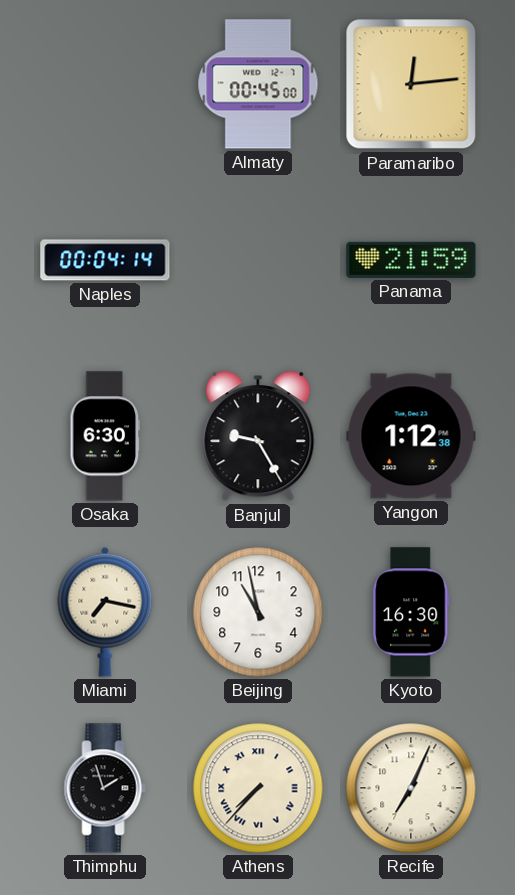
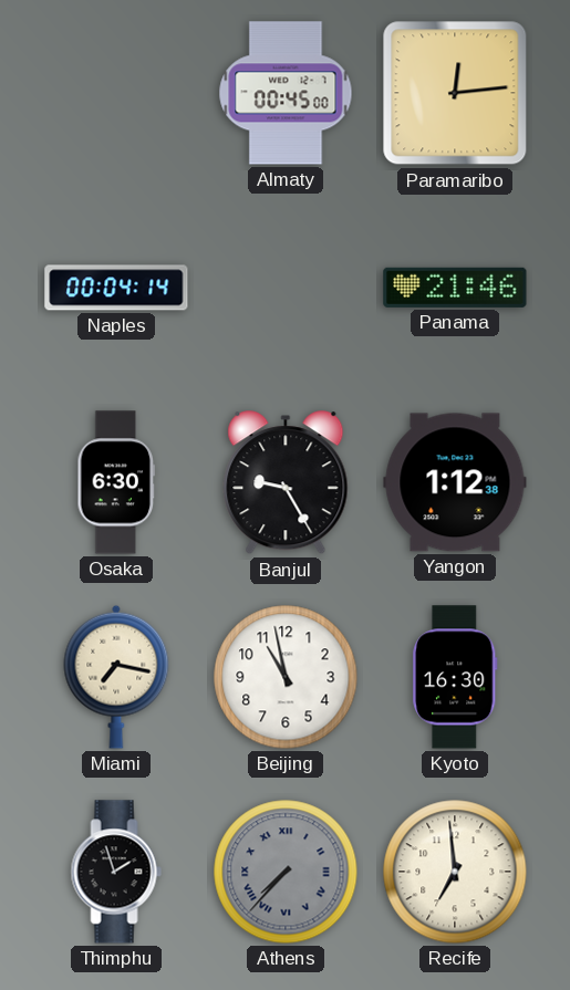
Panama: 21:59 -> 21:46 (455, 288)
Athens dial: cream -> grey (286, 872)
Recife: 7:04 -> 6:59 (455, 872)
